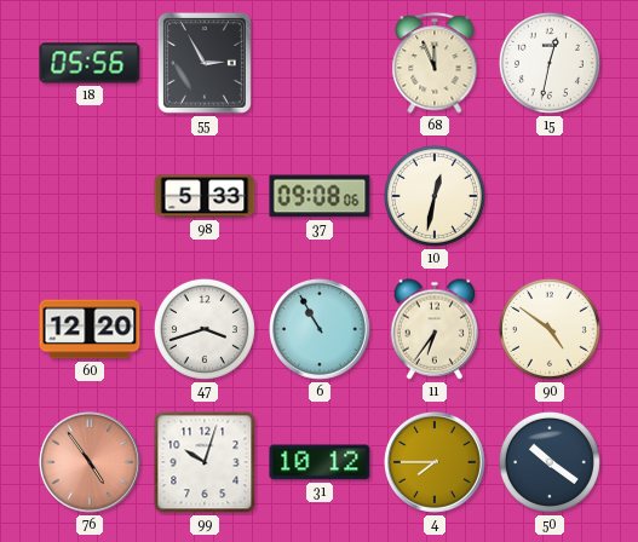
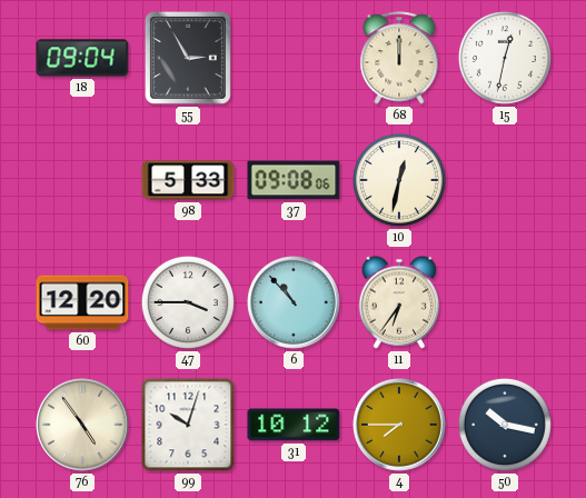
18: 05:56 -> 09:04 (82, 58)
68: 11:56 -> 12:00 (399, 58)
47: 3:42 -> 3:45 (188, 302)
6: 10:55 -> 10:53 (295, 303)
90: 4:51 -> none (550, 329)
76 dial: salmon -> cream (83, 426)
50: 10:21 -> 10:17 (505, 425)
